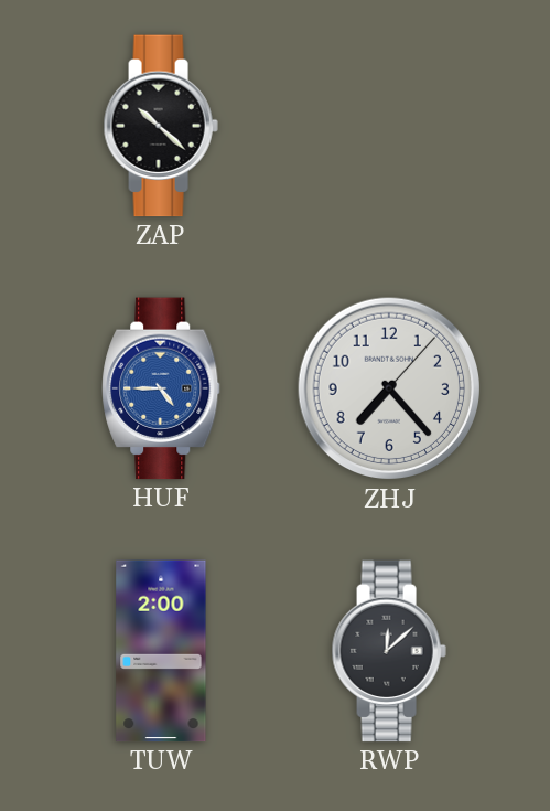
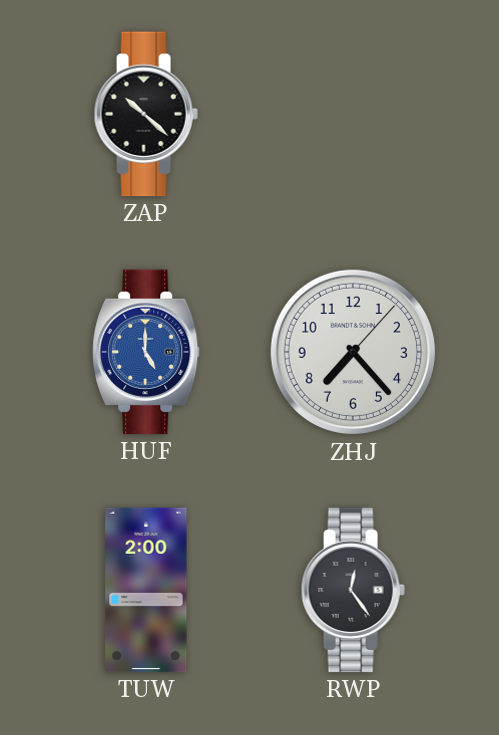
HUF: 4:45 -> 5:00 (146, 352)
RWP: 12:08 -> 12:24 (353, 590)
